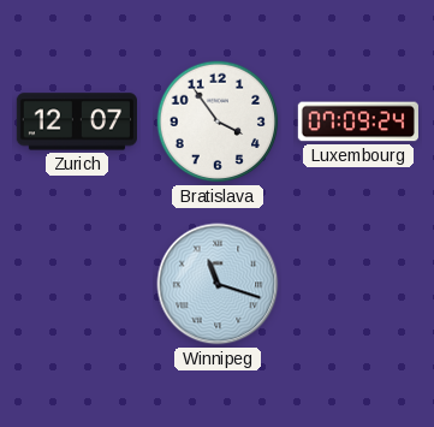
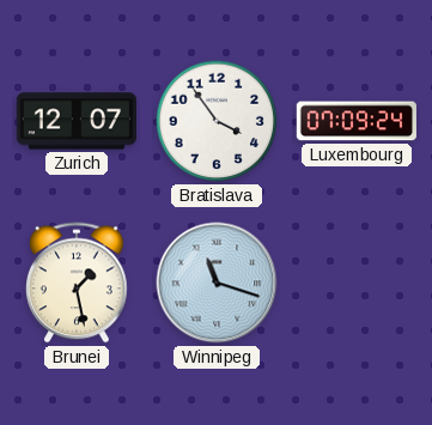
Brunei: none -> 1:28 (77, 283)
